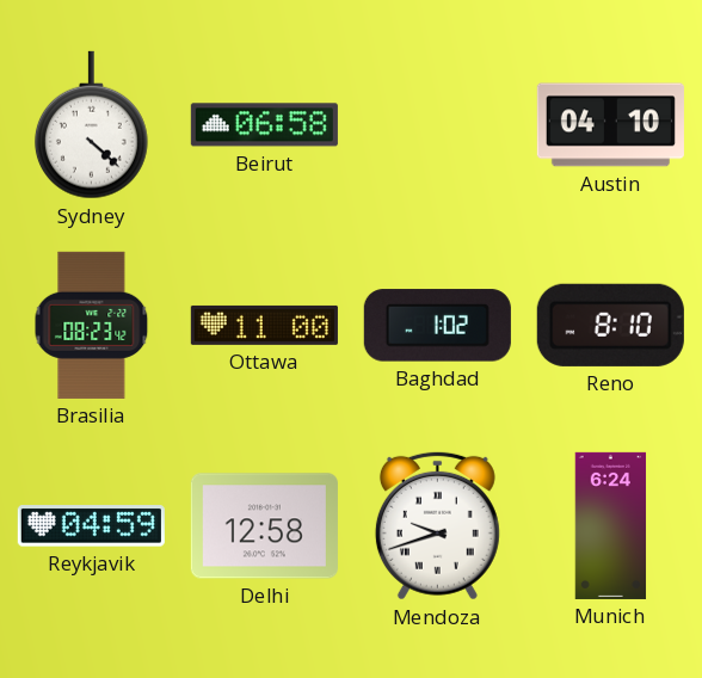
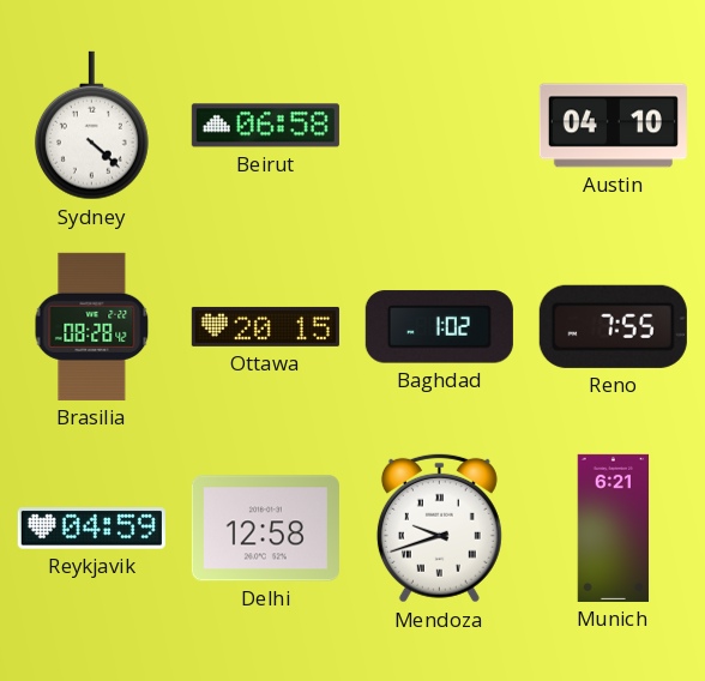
Brasilia: 08:23 -> 08:28 (92, 326)
Ottawa: 11:00 -> 20:15 (265, 326)
Reno: 8:10 -> 7:55 (613, 326)
Munich: 6:24 -> 6:21 (614, 528)
